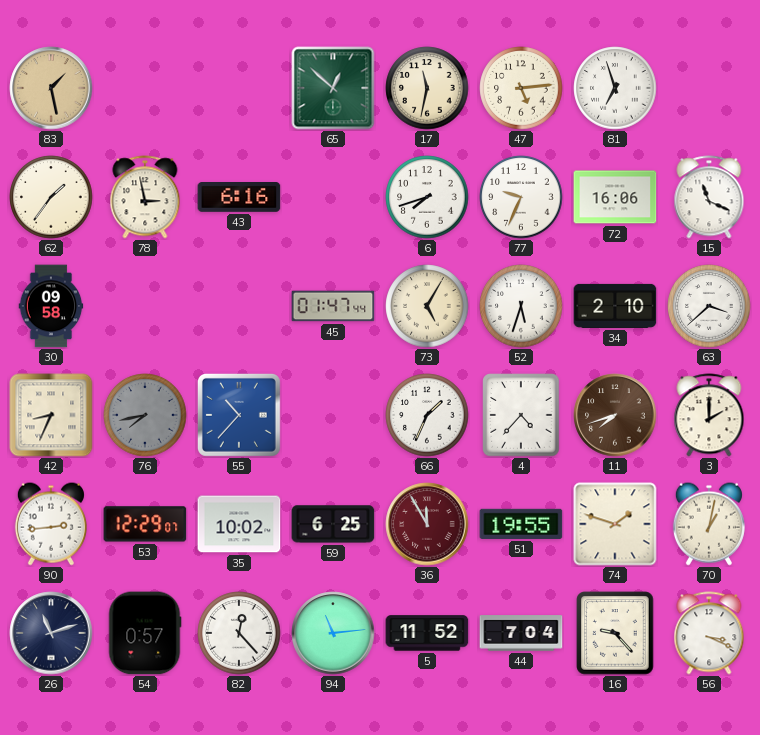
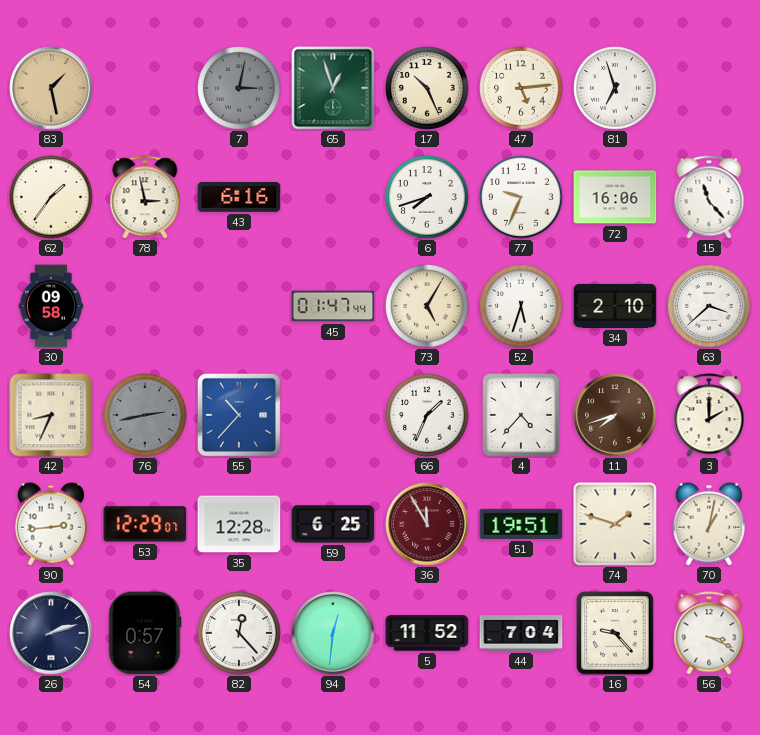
7: none -> 3:02 (239, 88)
65: 12:52 -> 12:57 (333, 88)
17: 11:32 -> 10:26 (427, 88)
15: 11:19 -> 11:23 (709, 197)
76: 7:43 -> 2:43 (145, 415)
35: 10:02 -> 12:28 (239, 524)
51: 19:55 -> 19:51 (521, 524)
26: 11:12 -> 2:12 (51, 633)
94: 11:14 -> 12:31 (333, 633)
